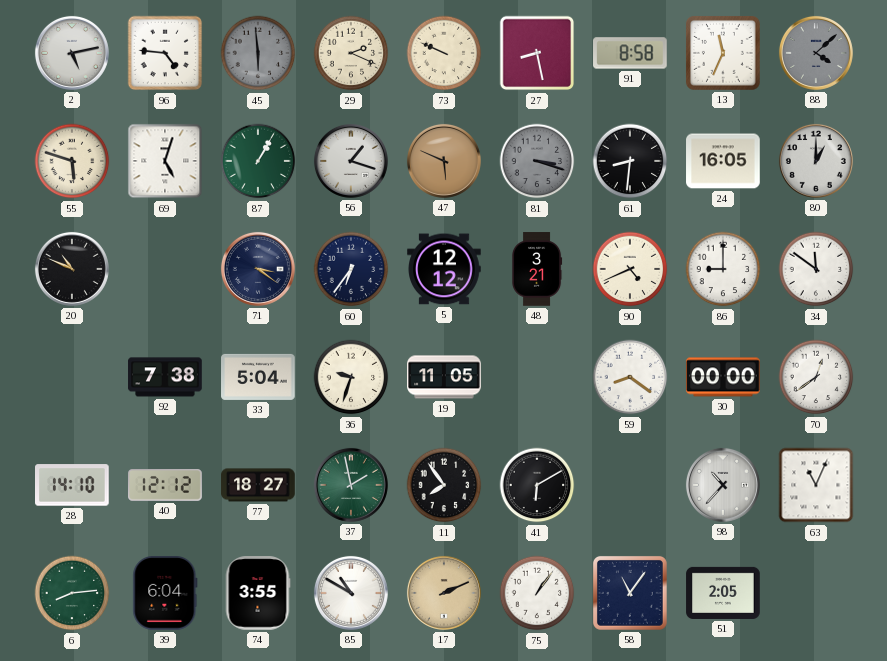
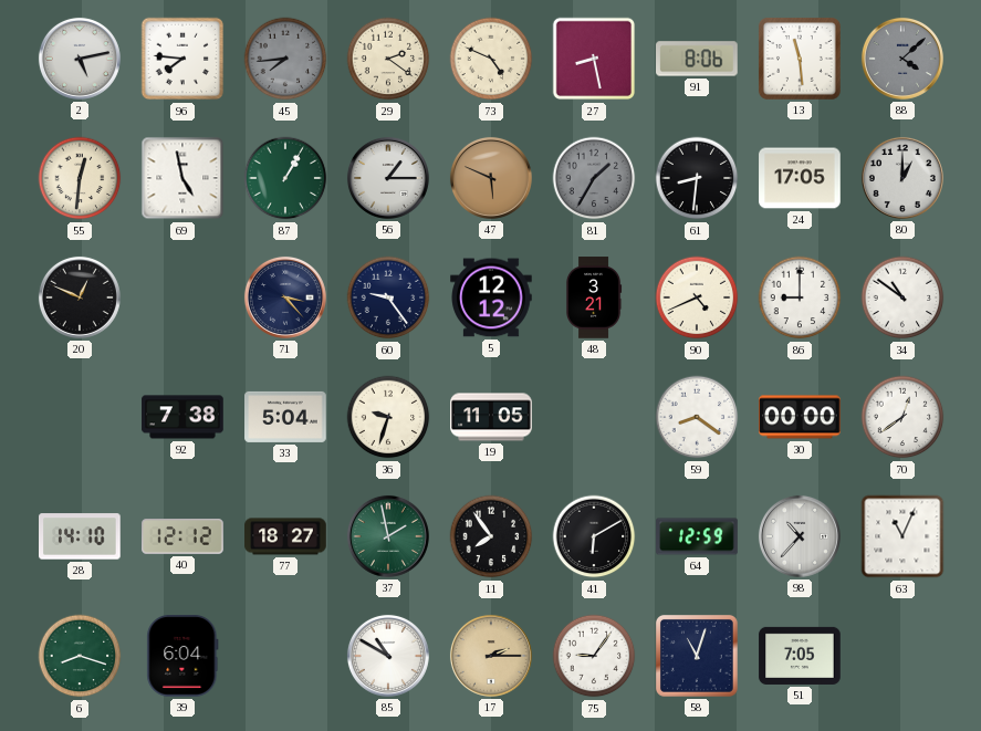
96: 4:46 -> 7:46 (182, 59)
45: 5:59 -> 7:44 (285, 59)
29: 2:19 -> 2:21 (388, 59)
73: 9:49 -> 4:49 (491, 59)
91: 8:58 -> 8:06 (697, 59)
13: 11:34 -> 11:29 (800, 59)
55: 5:48 -> 12:31 (80, 178)
69: 5:03 -> 4:58 (182, 178)
56: 1:18 -> 1:15 (388, 178)
81: 3:18 -> 1:35 (594, 178)
24: 16:05 -> 17:05 (800, 178)
20: 10:49 -> 12:49 (80, 297)
71: 3:21 -> 3:23 (285, 297)
60: 6:36 -> 9:24 (388, 297)
34: 11:51 -> 10:51 (902, 297)
64: none -> 12:59 (697, 536)
6: 8:14 -> 8:18 (80, 656)
74: 3:55 -> none (258, 593)
17: 2:11 -> 2:15 (491, 656)
75: 1:06 -> 9:06 (594, 656)
58: 11:06 -> 11:03 (697, 656)
51: 2:05 -> 7:05 (800, 656)
